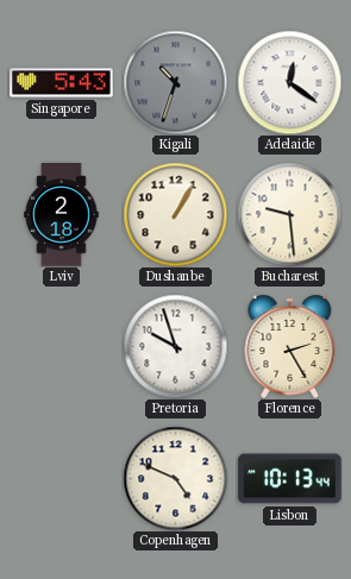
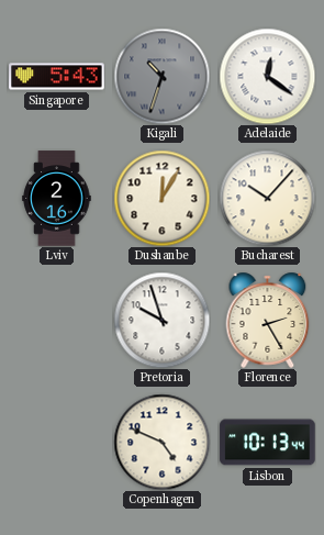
Lviv: 2:18 -> 2:16 (57, 199)
Dushanbe: 1:05 -> 12:05 (161, 198)
Bucharest: 9:29 -> 10:07 (267, 198)
